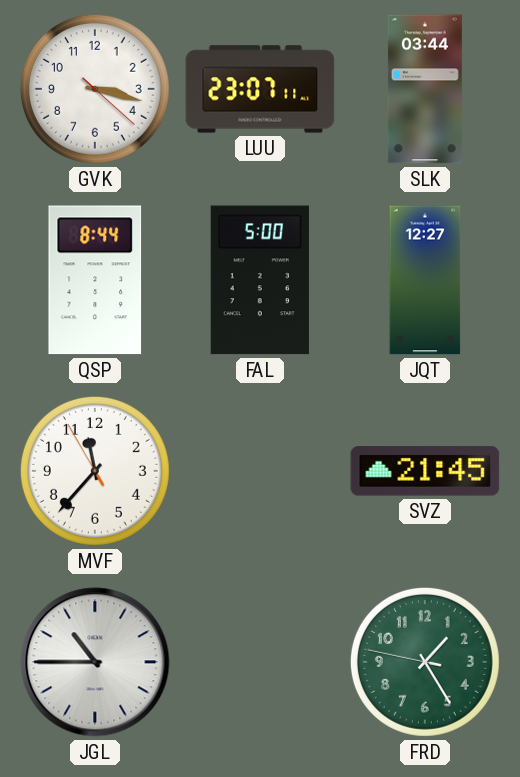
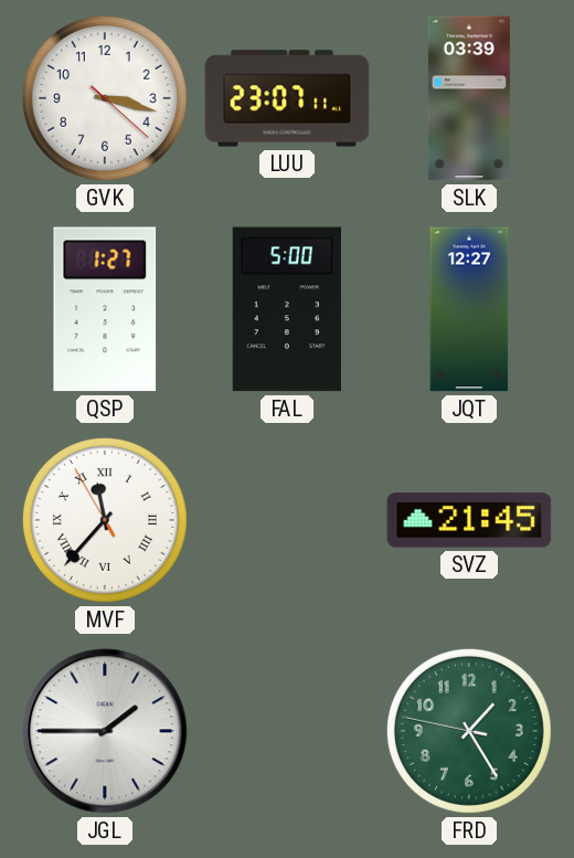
SLK: 03:44 -> 03:39 (469, 98)
QSP: 8:44 -> 1:27 (105, 309)
MVF numerals: Arabic -> Roman (105, 520)
JGL: 10:45 -> 1:45 (105, 731)
